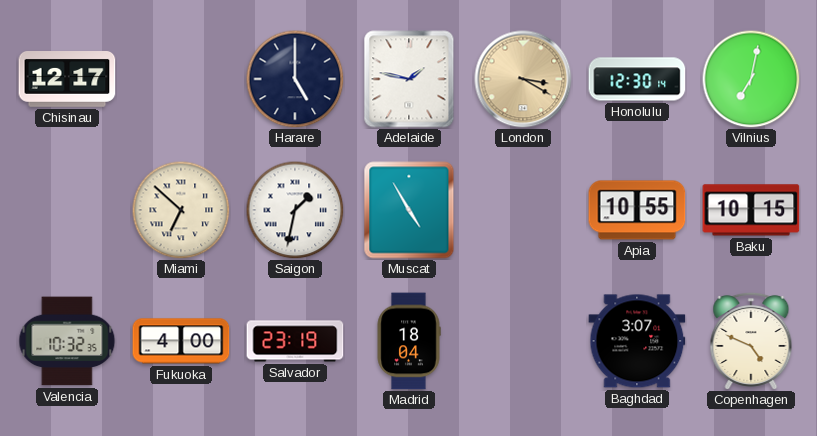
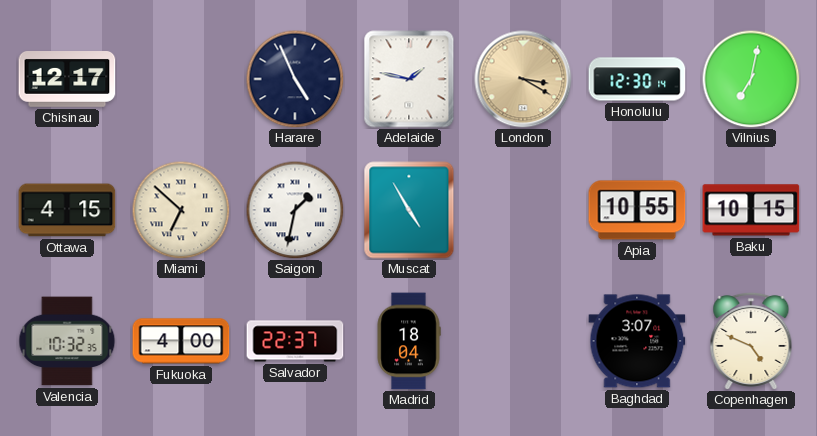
Harare: 5:00 -> 4:56 (295, 79)
Ottawa: none -> 4:15 (67, 210)
Salvador: 23:19 -> 22:37 (295, 341)
